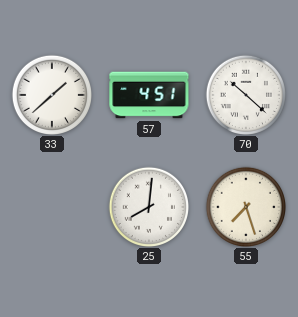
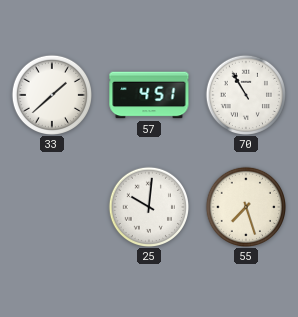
70: 10:22 -> 10:55 (245, 94)
25: 8:01 -> 10:01 (148, 206)
